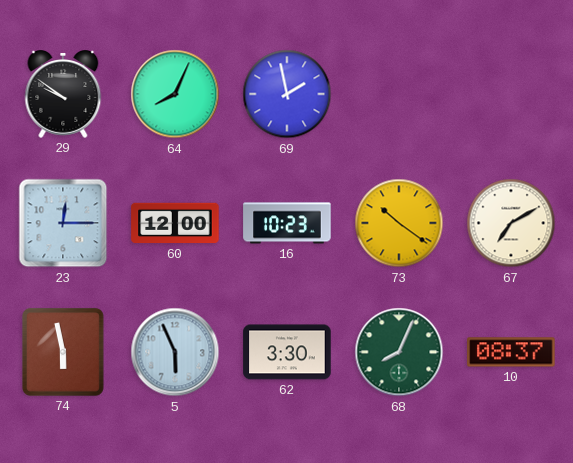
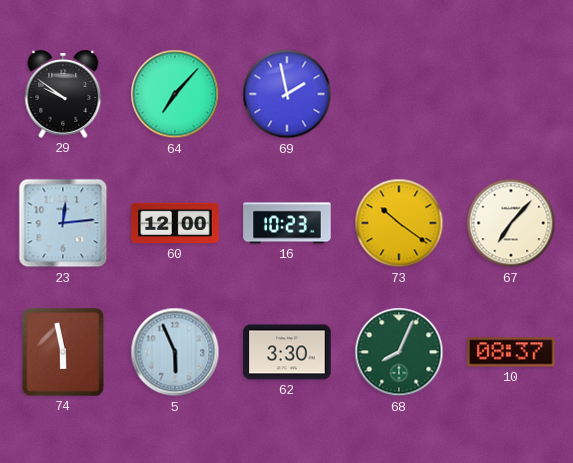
64: 8:04 -> 7:07 (175, 94)
23: 12:15 -> 12:14 (63, 223)
67: 7:10 -> 7:07 (511, 223)
